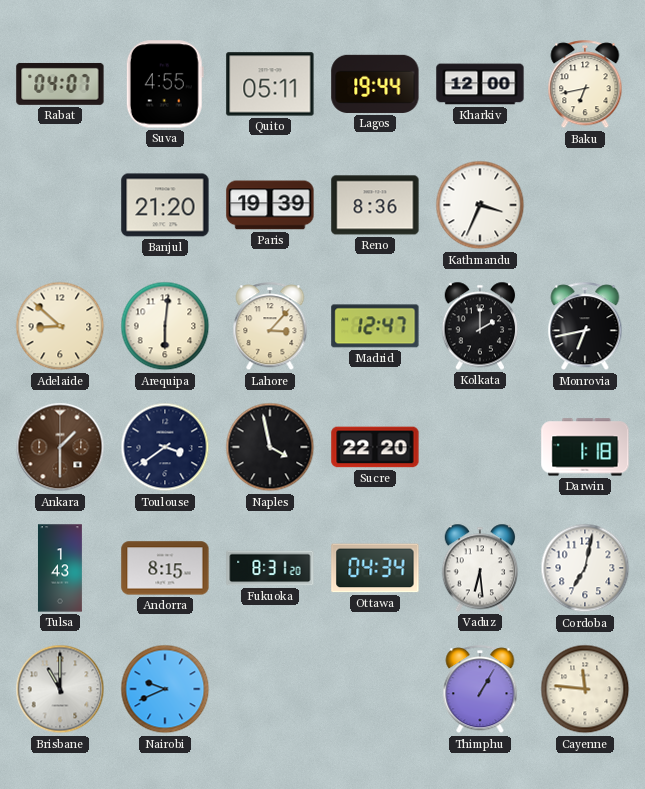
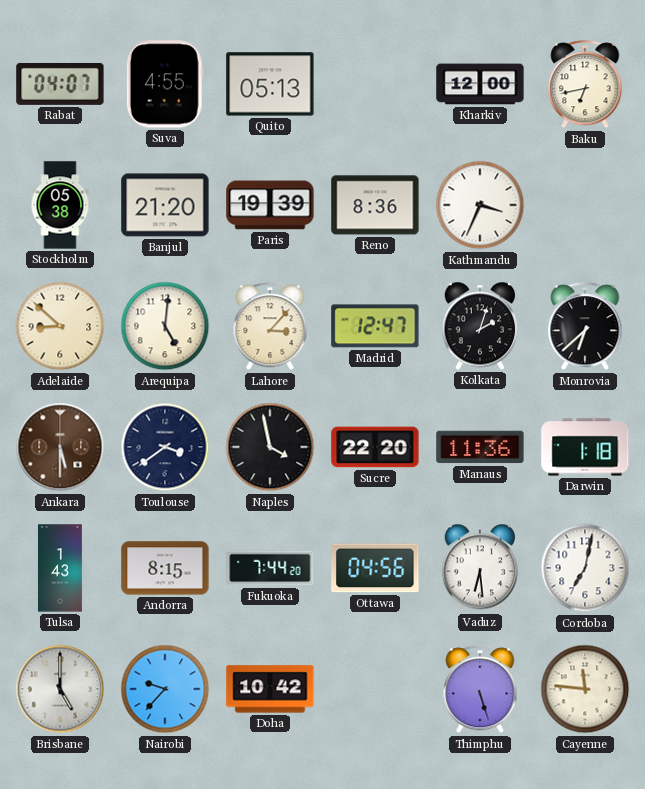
Quito: 05:11 -> 05:13 (270, 84)
Lagos: 19:44 -> none (375, 84)
Stockholm: none -> 05:38 (60, 205)
Arequipa: 6:01 -> 5:01 (165, 326)
Kolkata: 2:00 -> 2:03 (480, 326)
Monrovia: 6:43 -> 6:38 (585, 327)
Ankara: 1:30 -> 5:30 (60, 447)
Manaus: none -> 11:36 (480, 447)
Fukuoka: 8:31 -> 7:44 (270, 568)
Ottawa: 04:34 -> 04:56 (375, 568)
Brisbane: 11:00 -> 5:00 (60, 689)
Nairobi: 9:41 -> 9:37 (165, 689)
Doha: none -> 10:42 (270, 689)
Thimphu: 1:05 -> 5:27 (480, 690)
